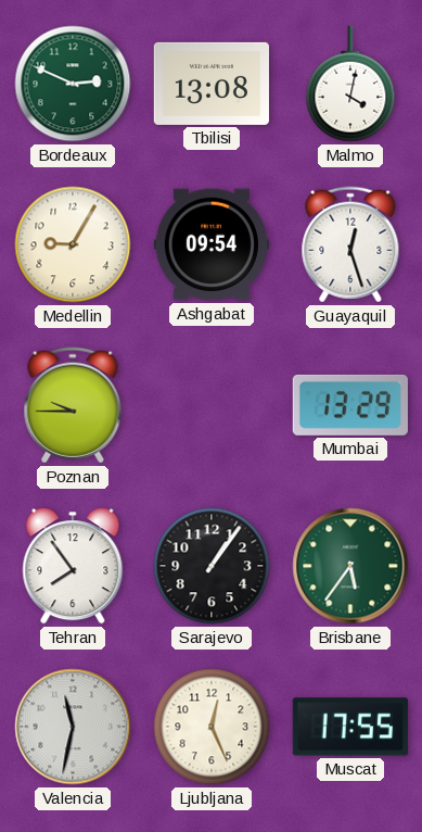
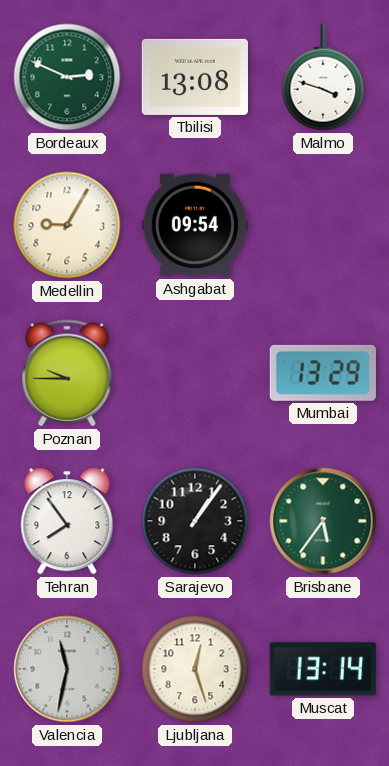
Malmo: 4:02 -> 3:48 (323, 77)
Guayaquil: 12:27 -> none (350, 244)
Ljubljana: 12:26 -> 12:27 (195, 669)
Muscat: 17:55 -> 13:14 (323, 669)
